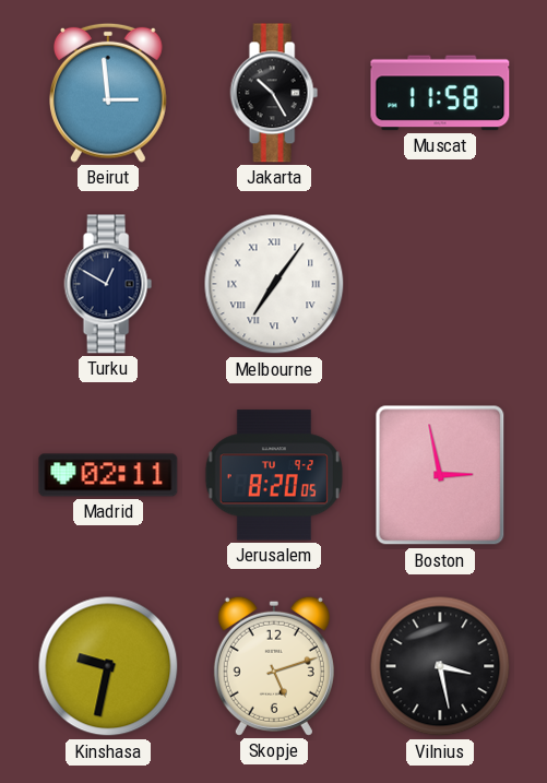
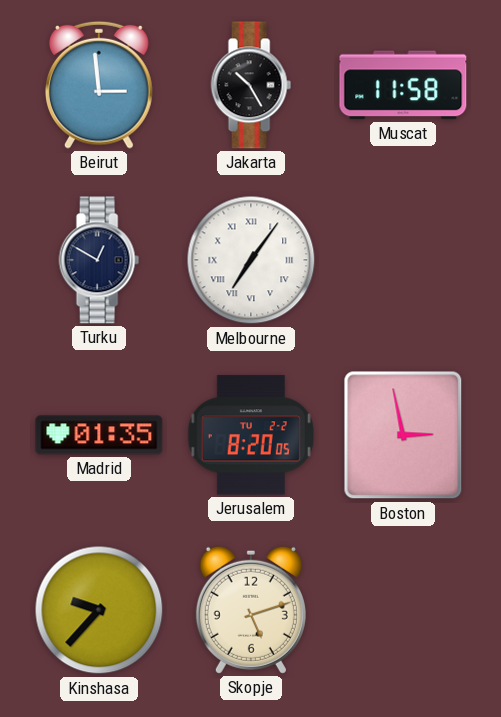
Madrid: 02:11 -> 01:35 (99, 435)
Jerusalem date: TU 9-2 -> TU 2-2 (251, 435)
Kinshasa: 9:32 -> 9:37 (99, 610)
Vilnius: 3:28 -> none (440, 666)
